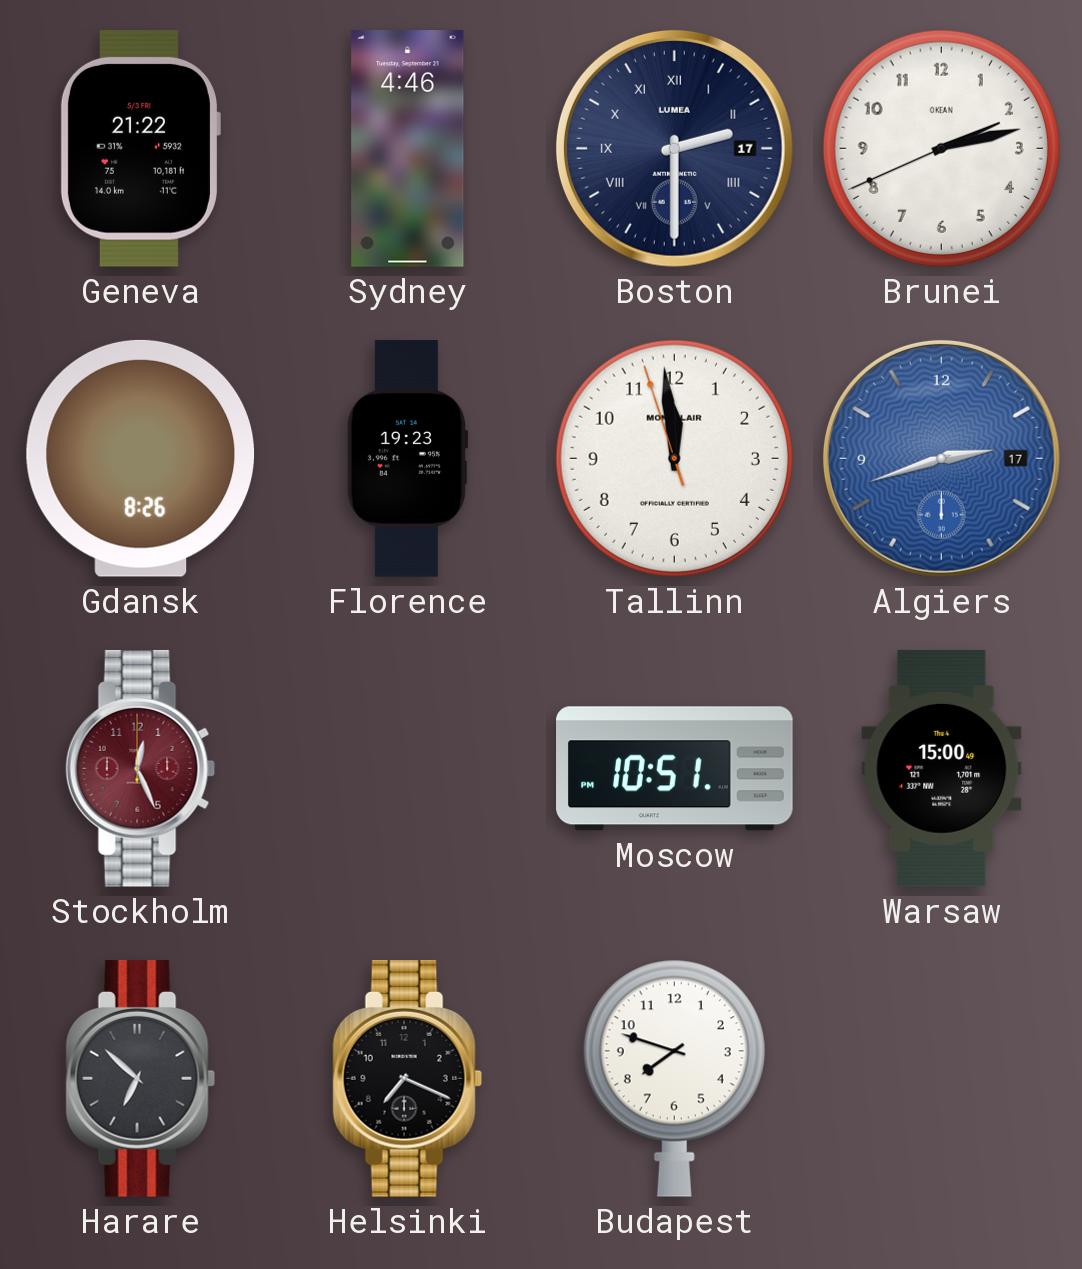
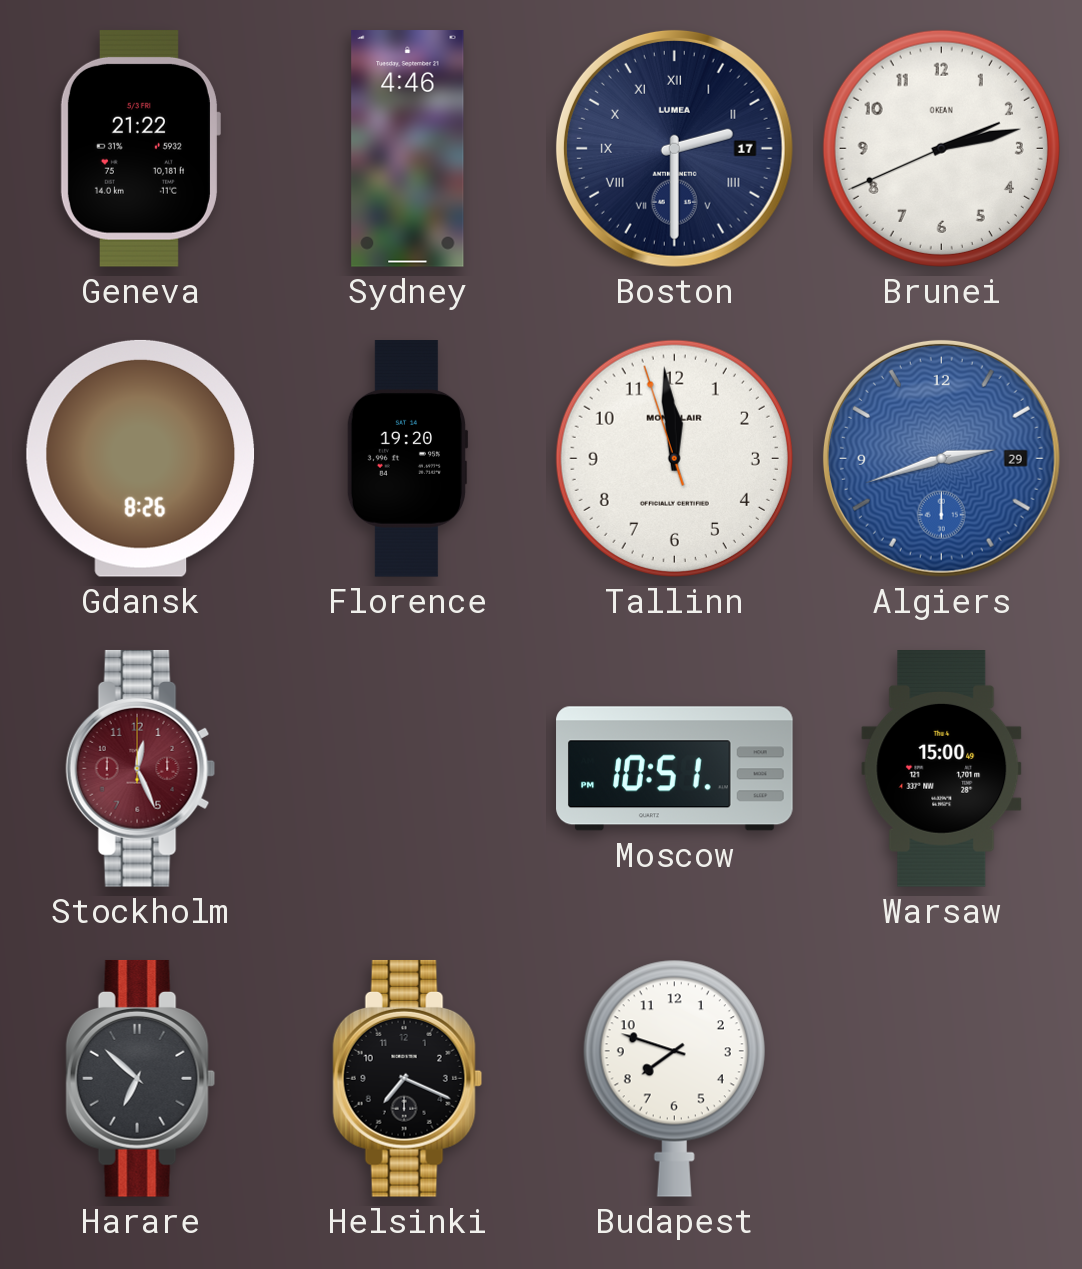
Florence: 19:23 -> 19:20 (407, 459)
Algiers date: 17 -> 29 (941, 458)
